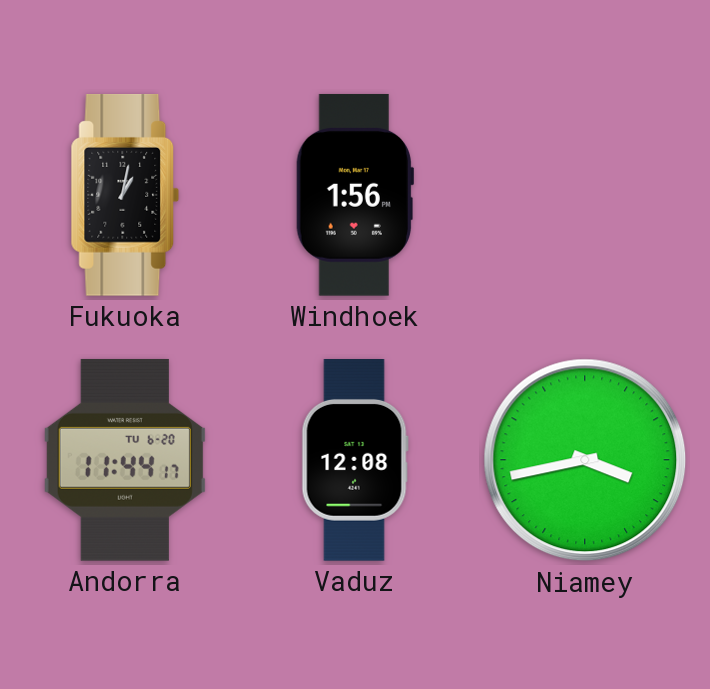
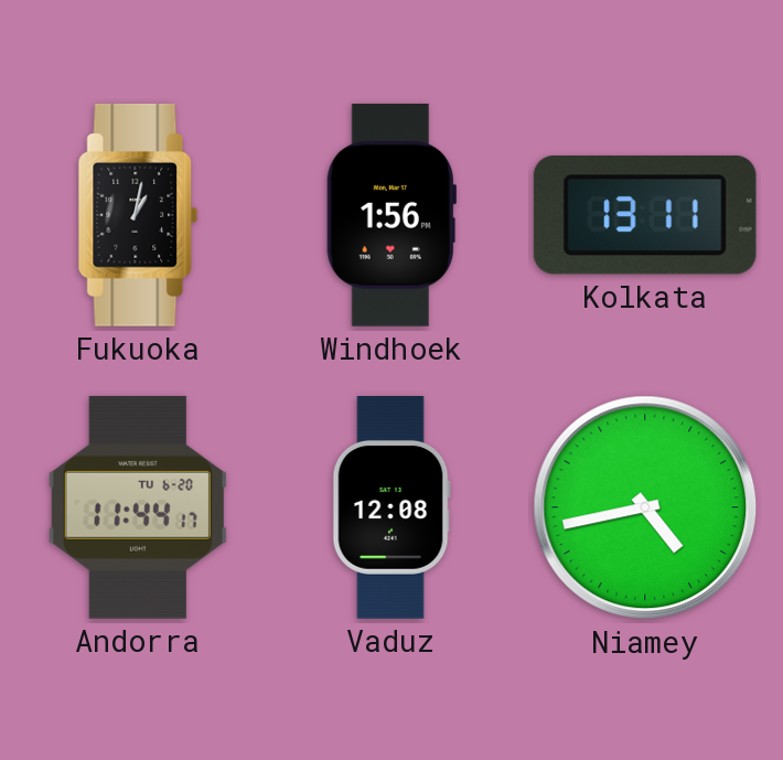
Kolkata: none -> 13:11 (645, 215)
Niamey: 3:43 -> 4:43 (645, 507)
